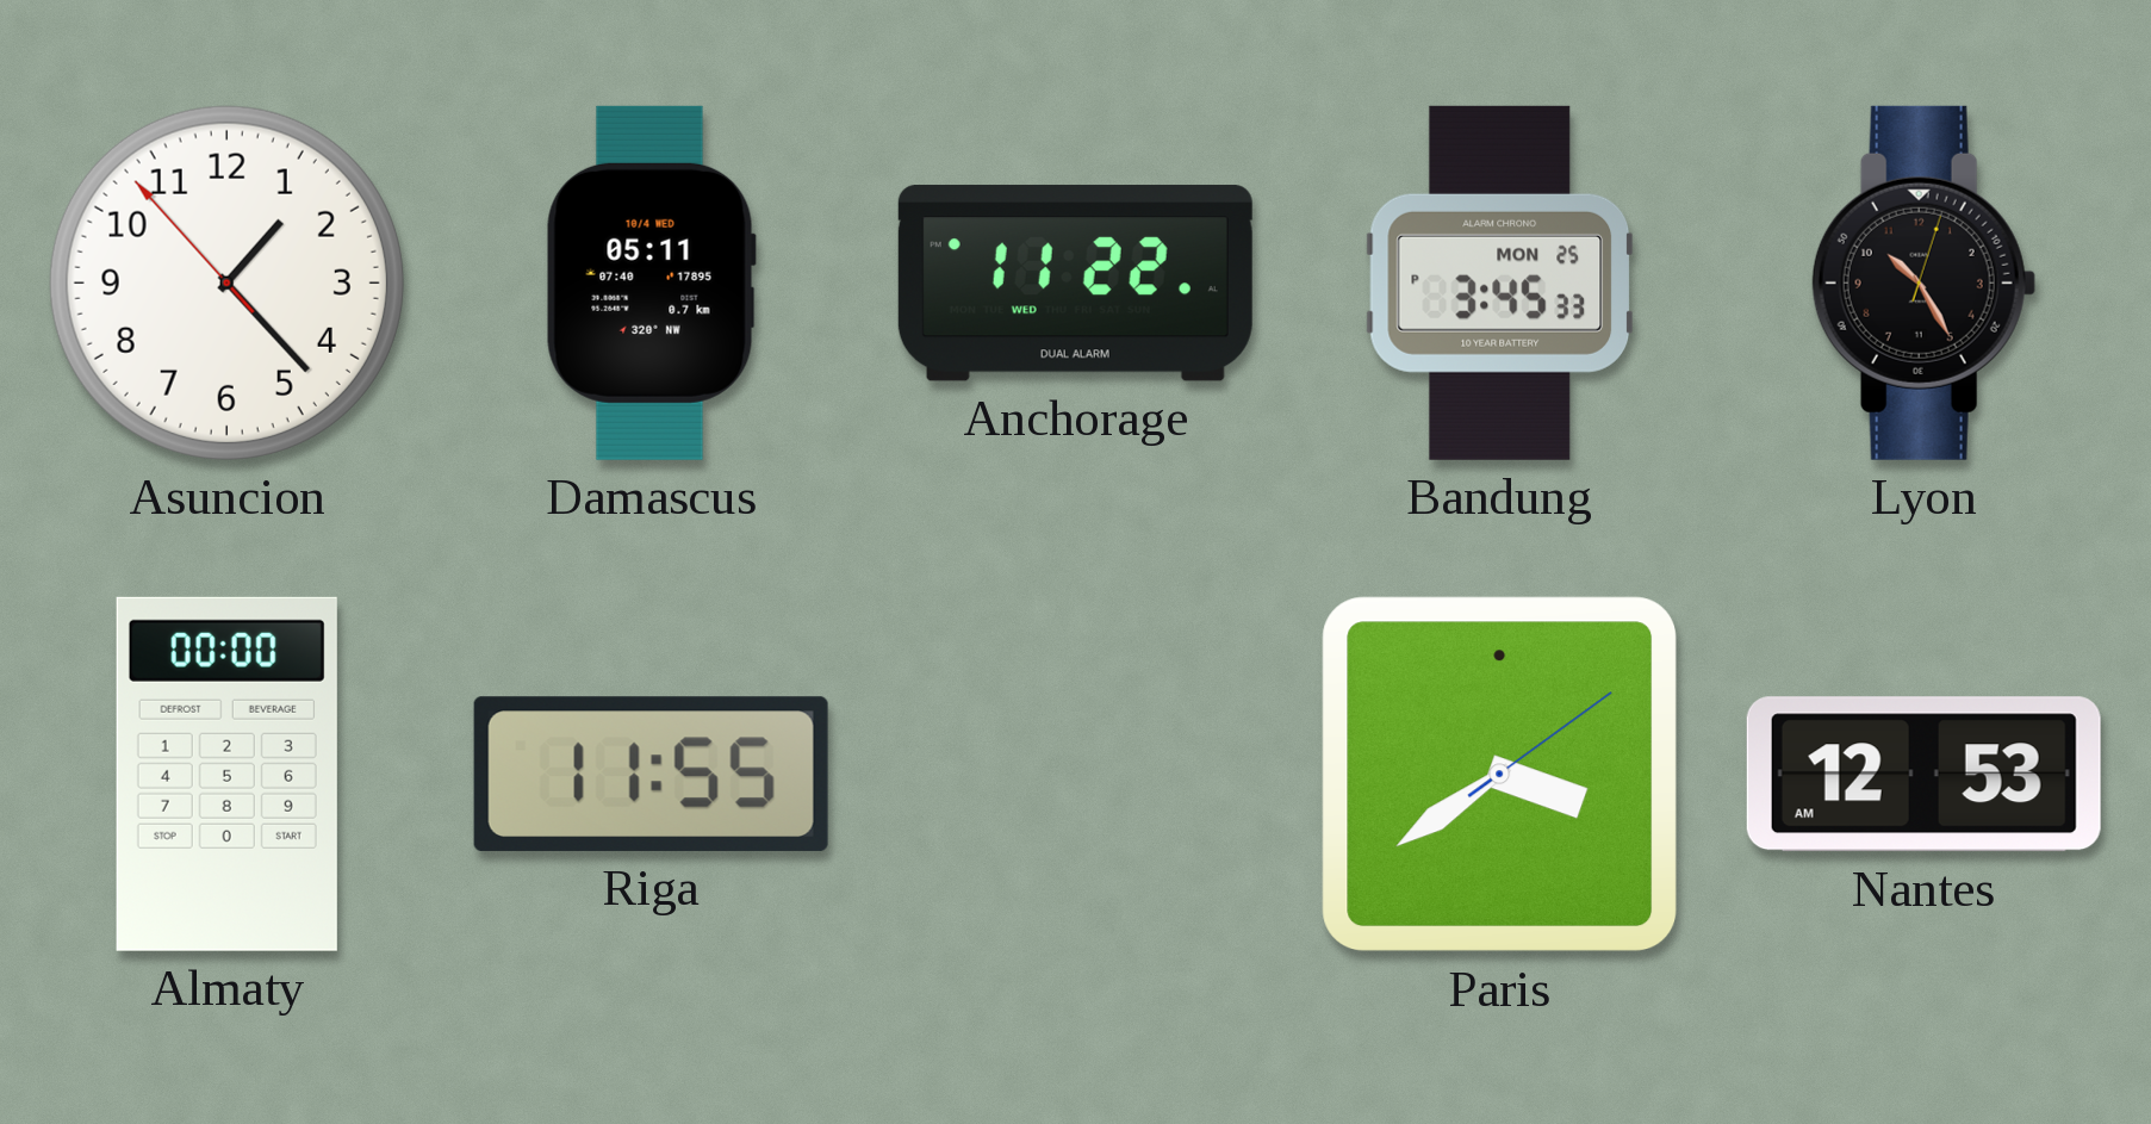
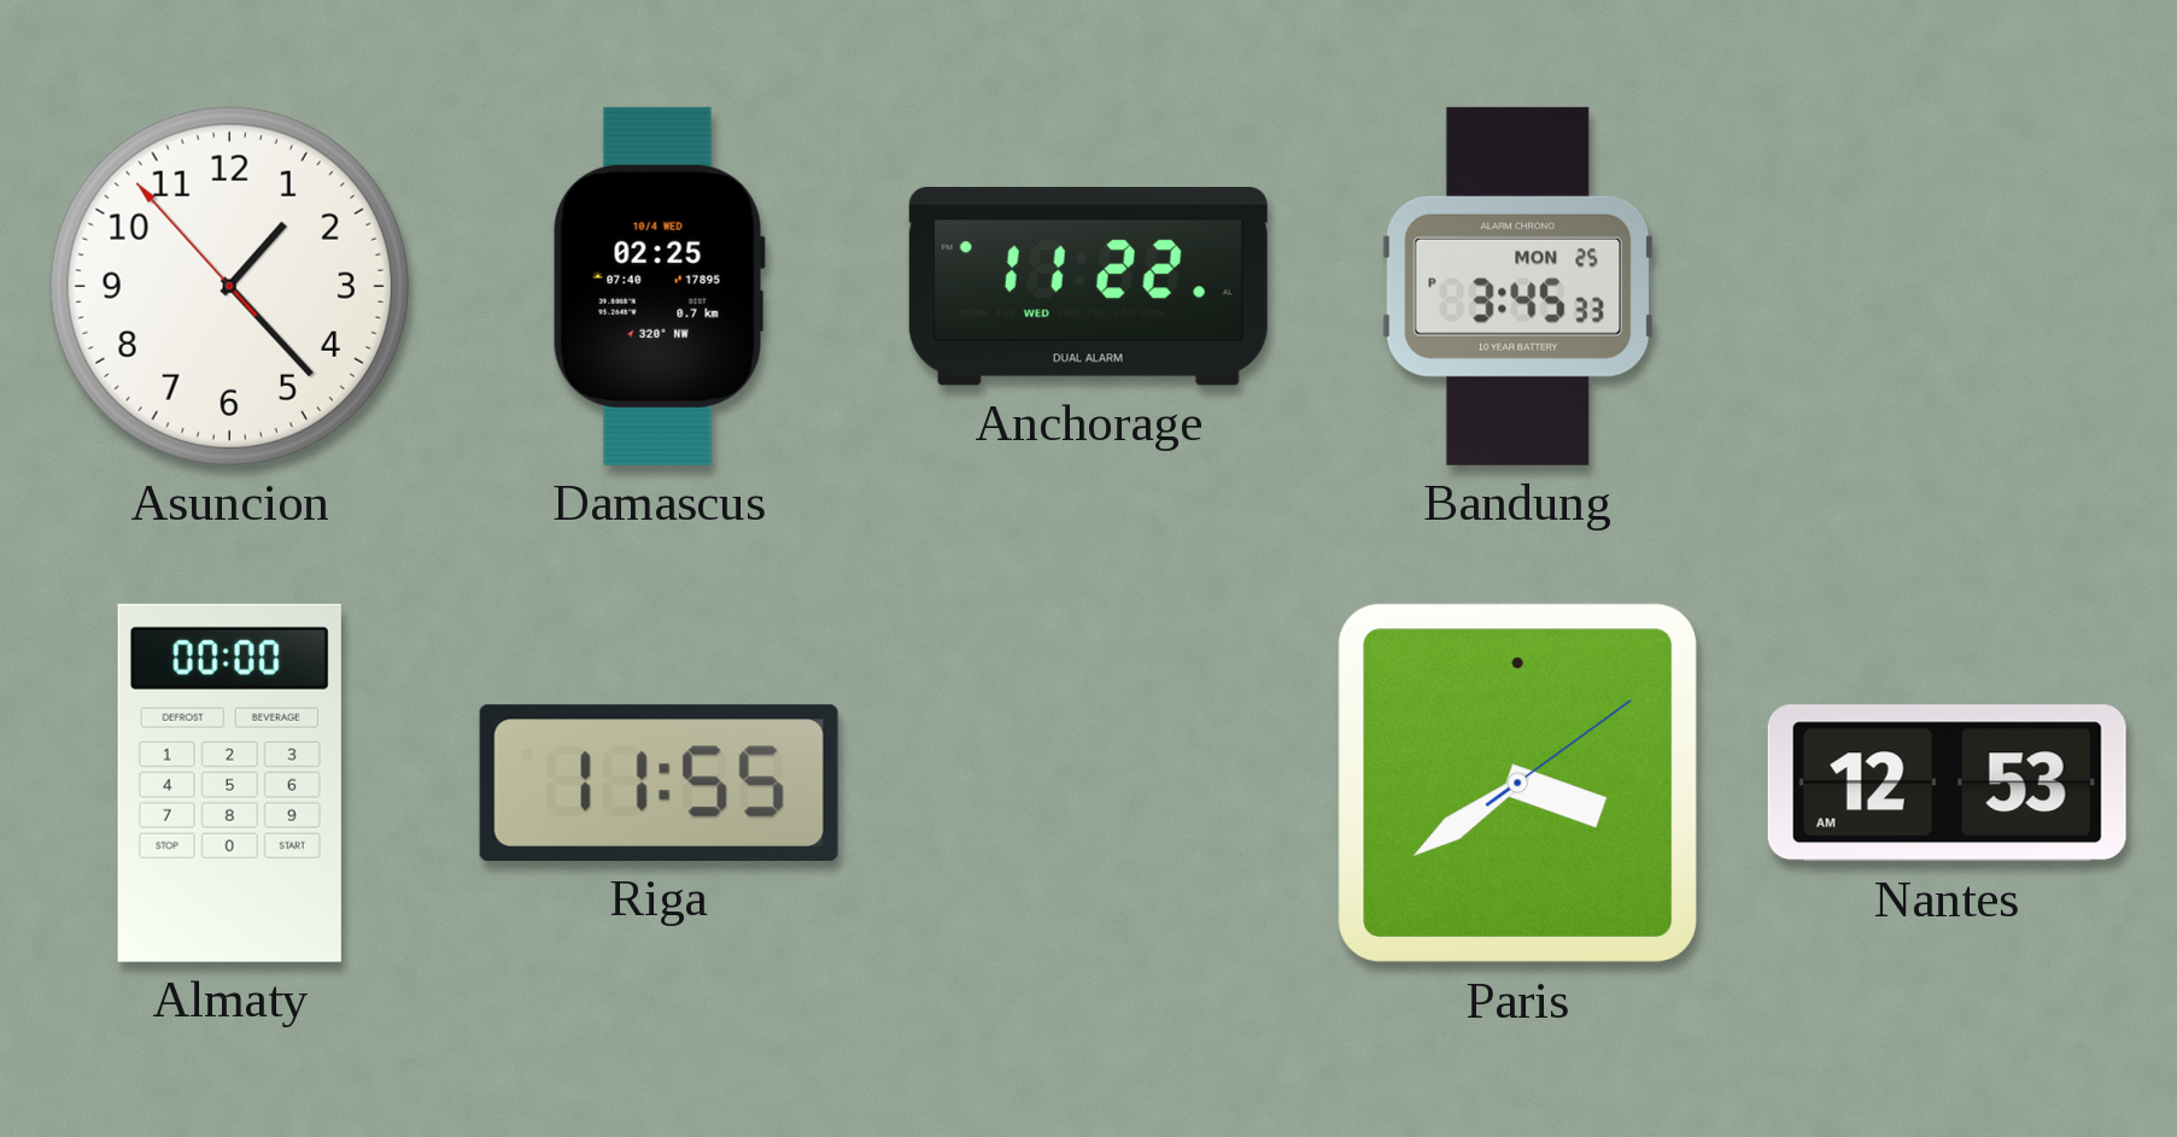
Damascus: 05:11 -> 02:25 (659, 286)
Lyon: 10:25 -> none (1923, 282)
